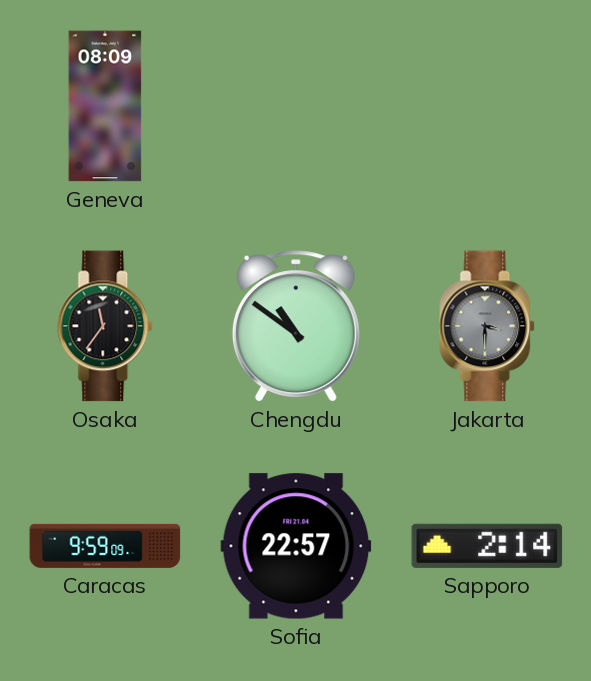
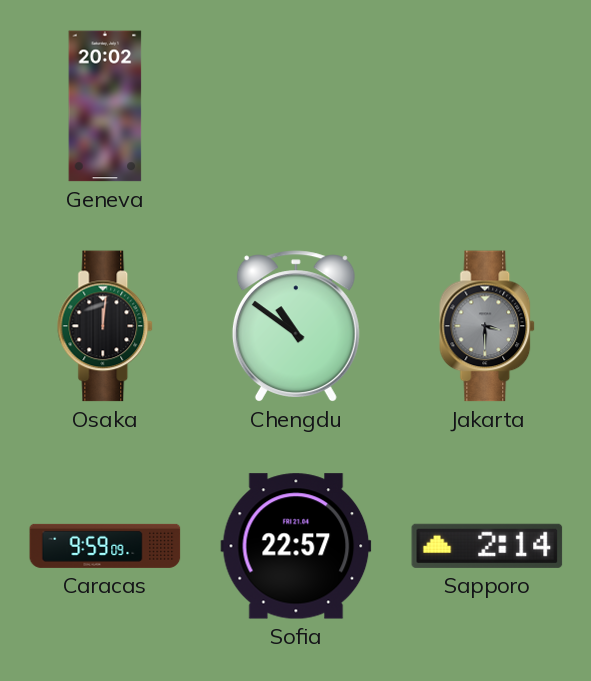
Geneva: 08:09 -> 20:02 (105, 106)
Osaka: 11:36 -> 12:01 (106, 326)
